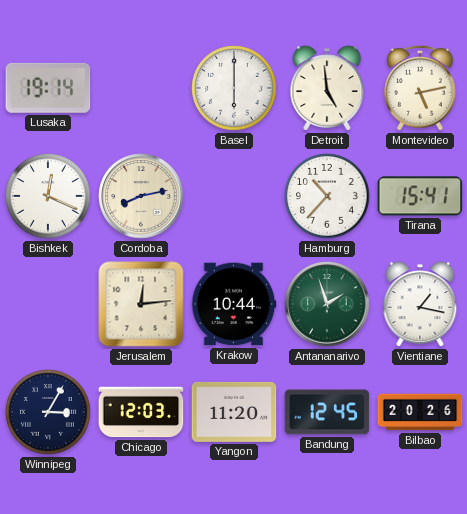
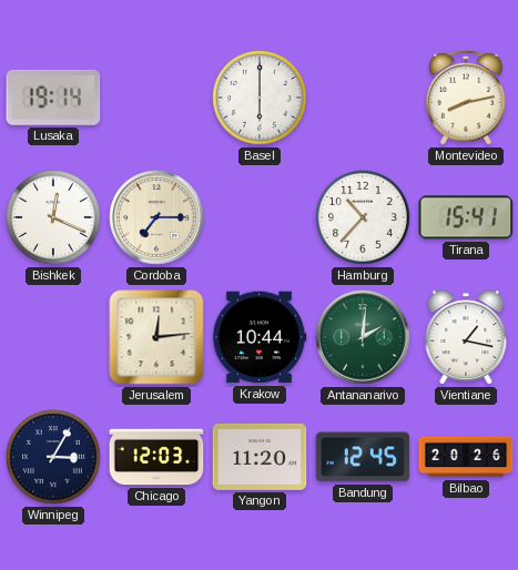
Detroit: 4:59 -> none (327, 88)
Montevideo: 5:13 -> 8:13 (466, 98)
Cordoba: 8:13 -> 7:15 (156, 217)
Antananarivo: 1:57 -> 2:01 (363, 337)
